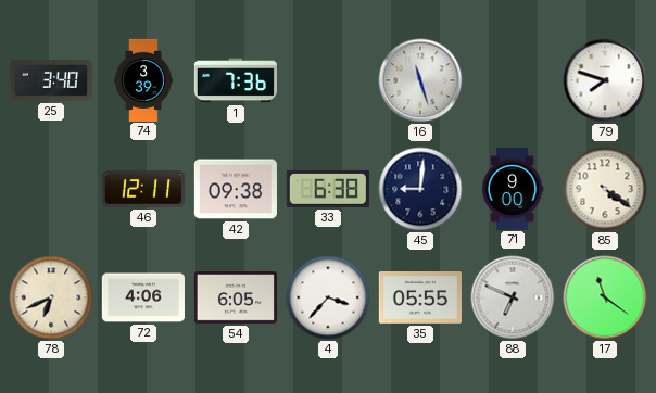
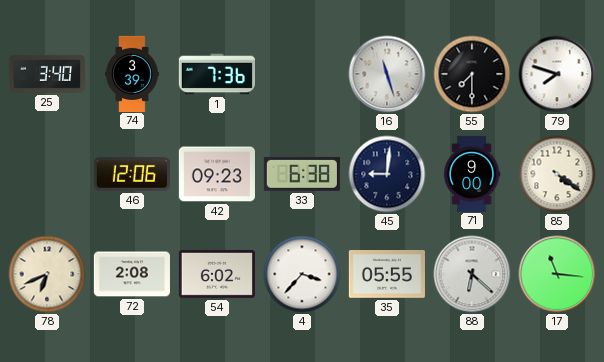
55: none -> 7:30 (472, 74)
46: 12:11 -> 12:06 (132, 174)
42: 09:38 -> 09:23 (217, 174)
72: 4:06 -> 2:08 (132, 274)
54: 6:05 -> 6:02 (217, 275)
88: 6:49 -> 6:22 (472, 274)
17: 11:21 -> 11:16 (557, 274)
